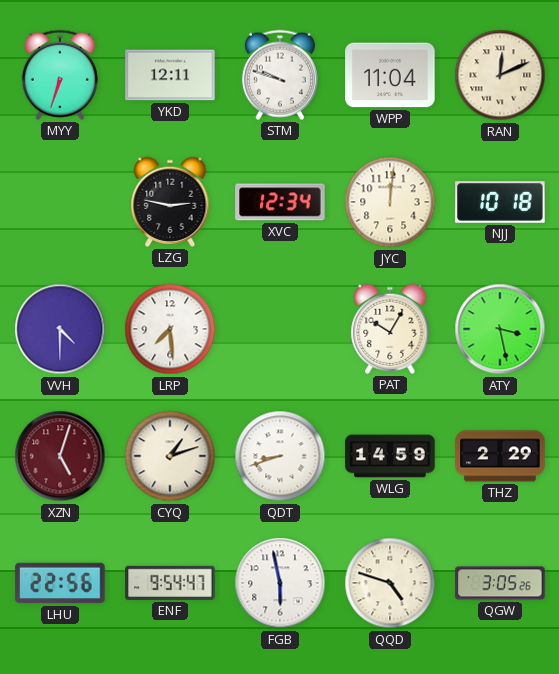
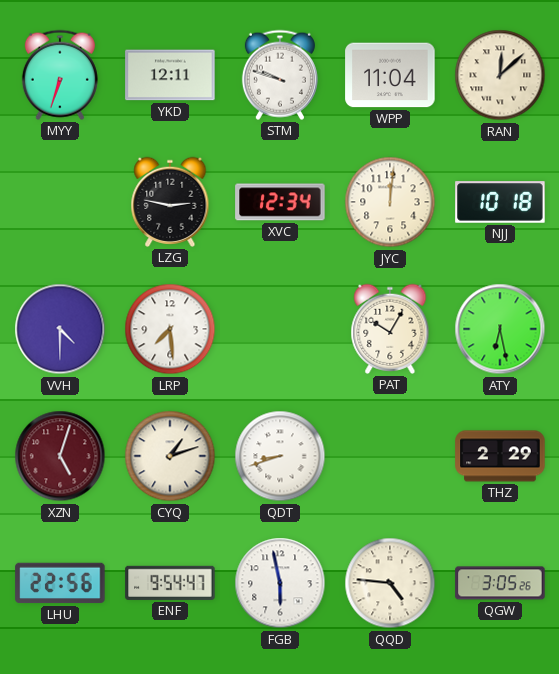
RAN: 12:11 -> 12:08 (500, 75)
ATY: 3:28 -> 6:28 (500, 329)
WLG: 14:59 -> none (390, 456)
QQD: 4:48 -> 4:46 (390, 583)
